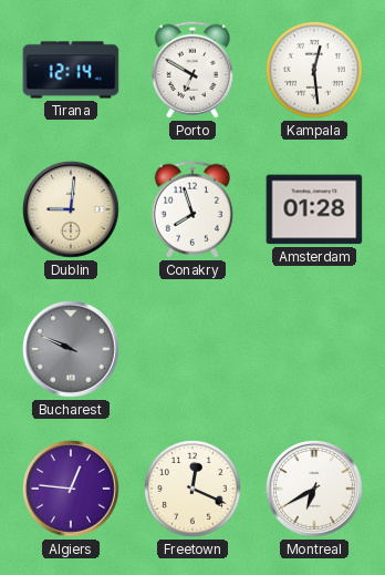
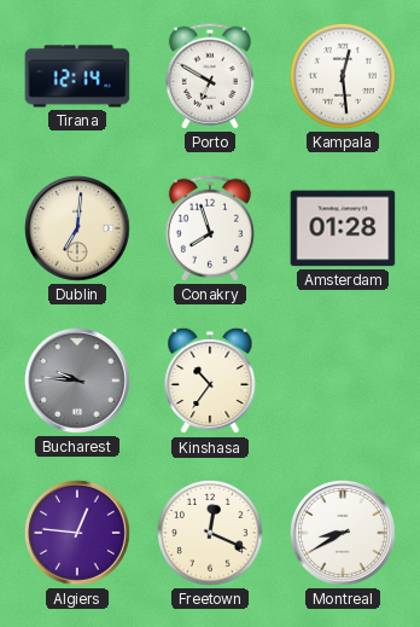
Dublin: 9:01 -> 7:01 (77, 228)
Bucharest: 9:49 -> 9:46 (77, 381)
Kinshasa: none -> 10:36 (210, 381)
Montreal: 6:40 -> 8:40 (343, 533)
